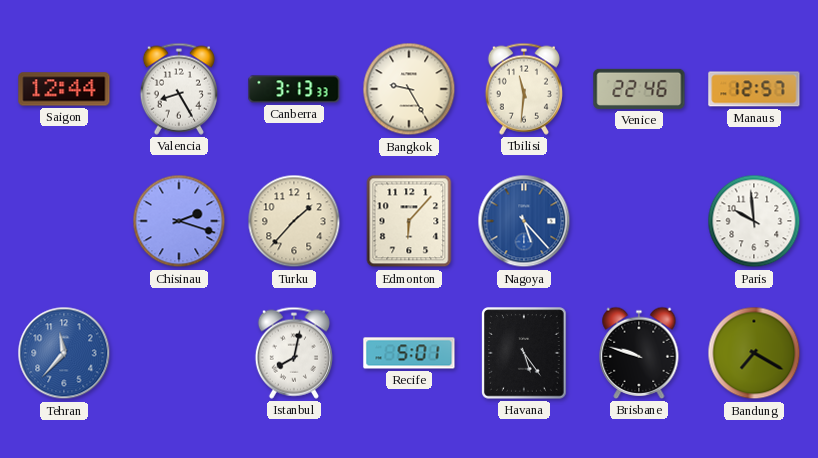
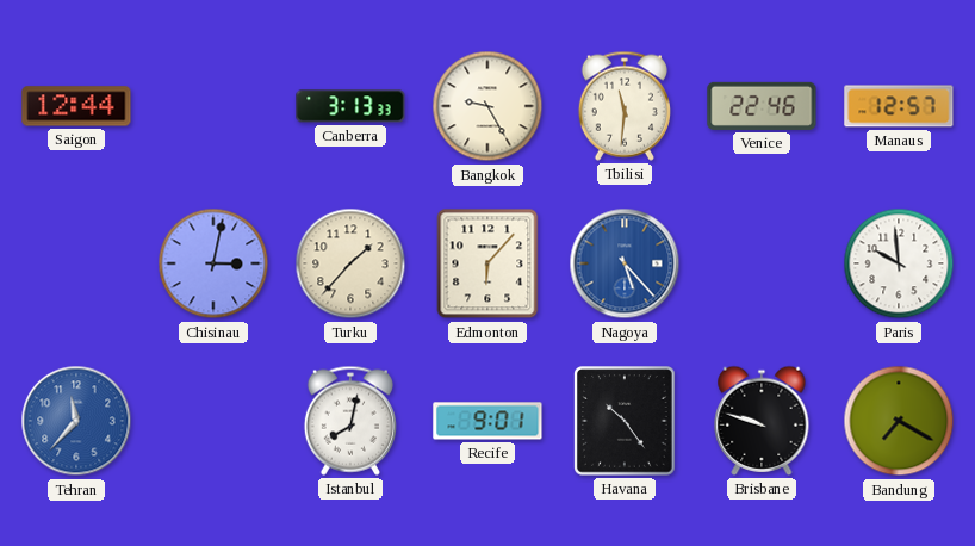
Valencia: 8:25 -> none (179, 89)
Chisinau: 2:18 -> 3:02 (213, 263)
Recife: 5:01 -> 9:01 (487, 421)
Havana: 5:24 -> 10:24 (625, 421)
